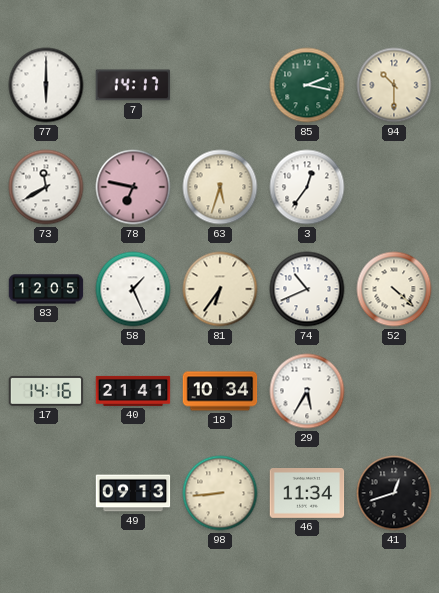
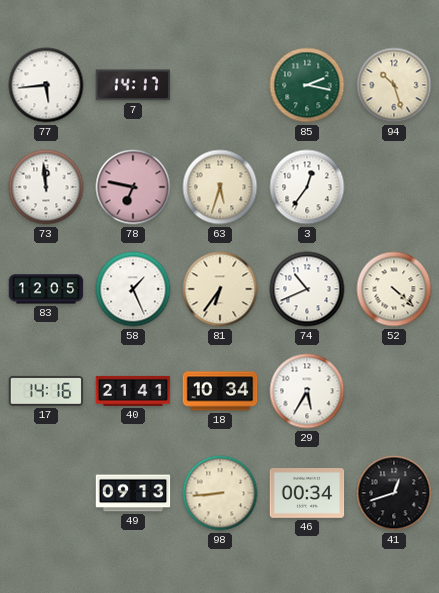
77: 6:00 -> 5:44 (46, 85)
94: 10:30 -> 10:27 (394, 85)
73: 11:40 -> 11:59 (46, 187)
46: 11:34 -> 00:34 (307, 494)
